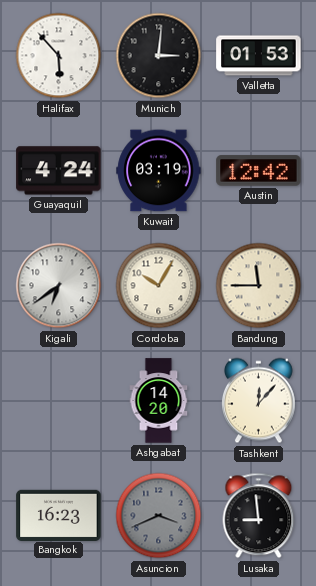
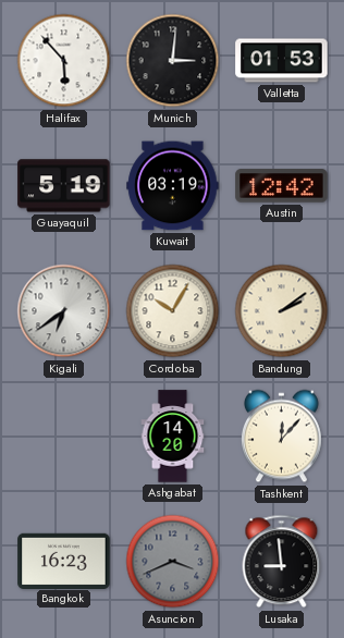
Guayaquil: 4:24 -> 5:19 (64, 186)
Bandung: 11:45 -> 2:09 (282, 311)
